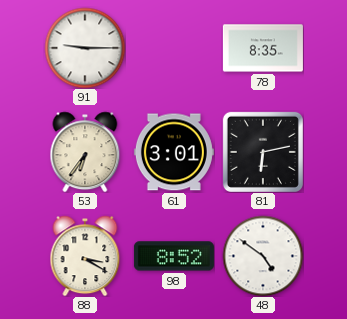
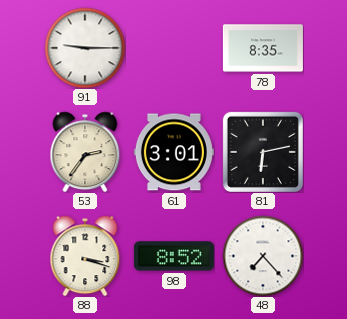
53: 6:36 -> 2:36 (85, 152)
88: 3:20 -> 3:18 (85, 256)
48: 4:51 -> 7:23 (263, 256)
